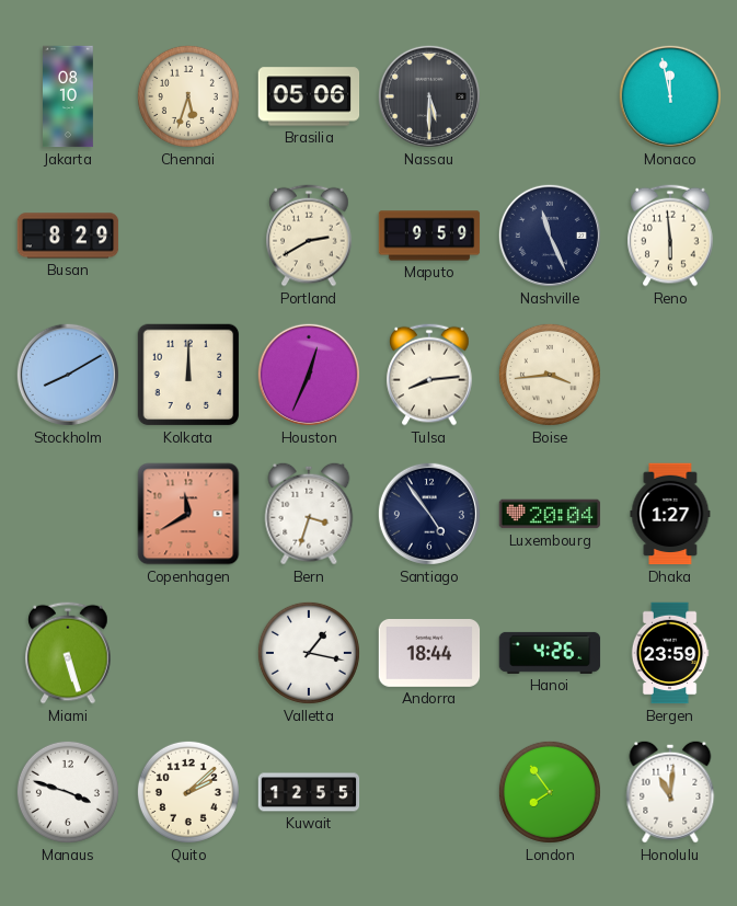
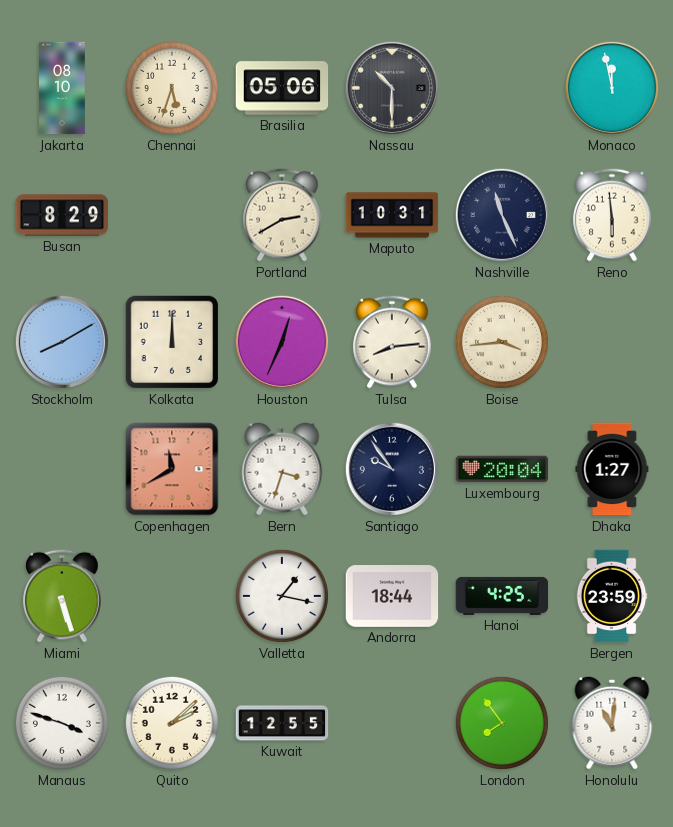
Nassau: 5:30 -> 10:30 (392, 88)
Maputo: 9:59 -> 10:31 (392, 215)
Santiago: 4:54 -> 9:54 (392, 469)
Hanoi: 4:26 -> 4:25 (502, 596)
